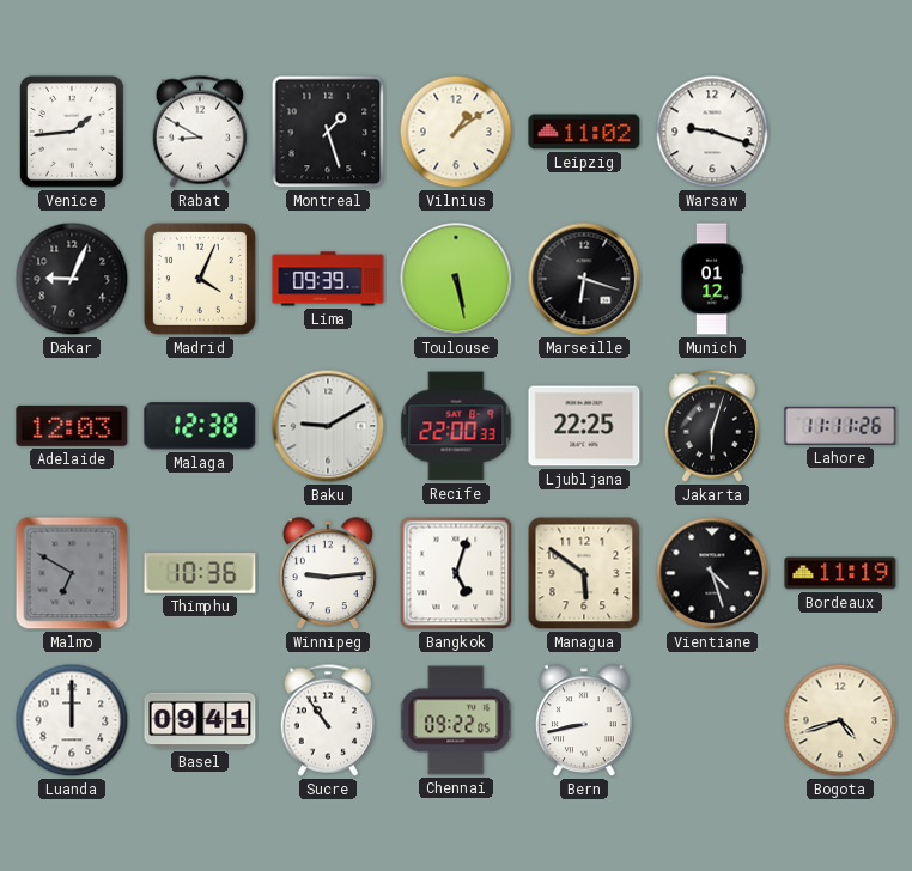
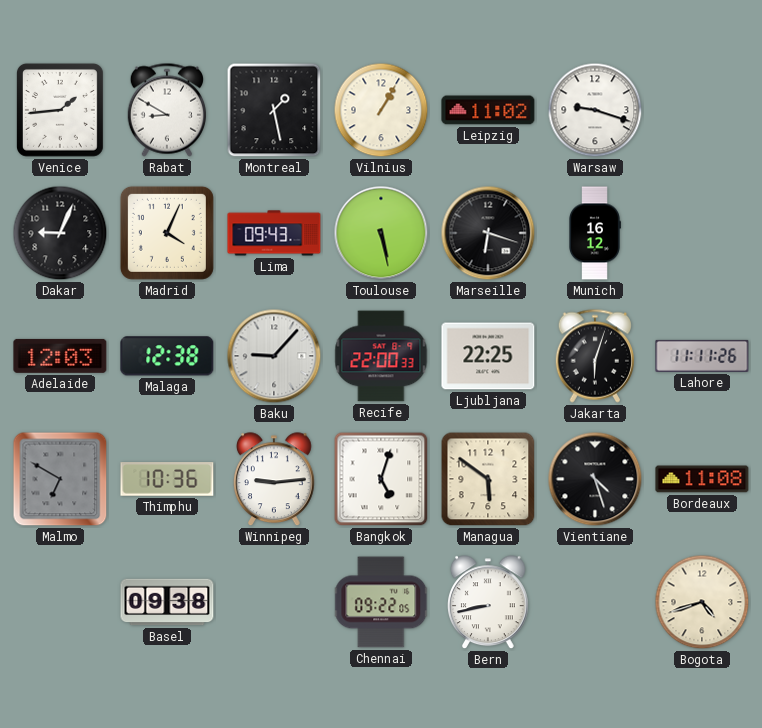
Montreal: 1:27 -> 1:28 (274, 110)
Vilnius: 1:09 -> 1:05 (381, 110)
Lima: 09:39 -> 09:43 (274, 233)
Munich: 01:12 -> 16:12 (595, 233)
Baku: 9:10 -> 9:07 (274, 356)
Bordeaux: 11:19 -> 11:08 (702, 479)
Luanda: 12:00 -> none (72, 720)
Basel: 09:41 -> 09:38 (167, 602)
Sucre: 10:54 -> none (327, 720)
